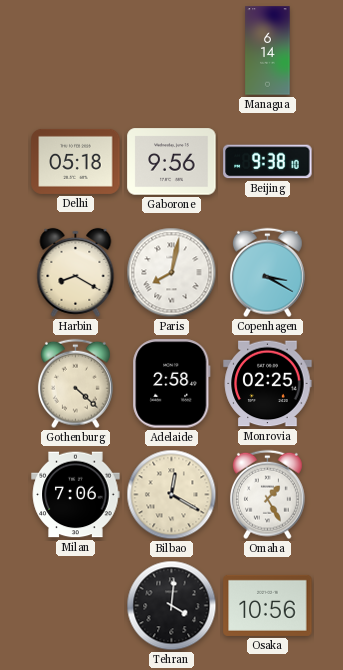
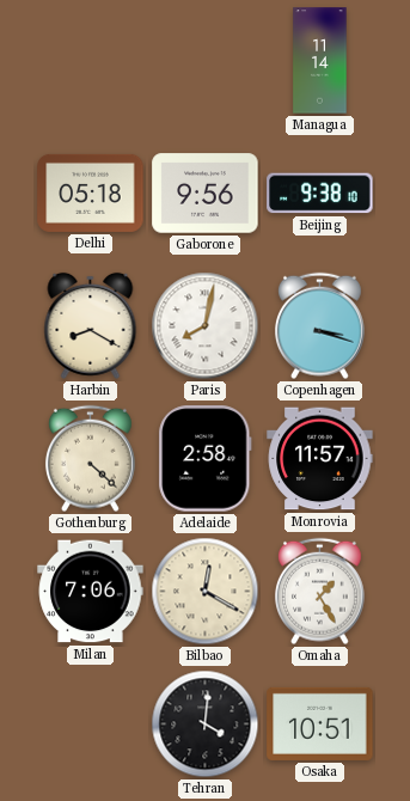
Managua: 6:14 -> 11:14 (320, 61)
Copenhagen: 3:20 -> 3:18 (319, 326)
Monrovia: 02:25 -> 11:57 (320, 459)
Osaka: 10:56 -> 10:51 (320, 723)
